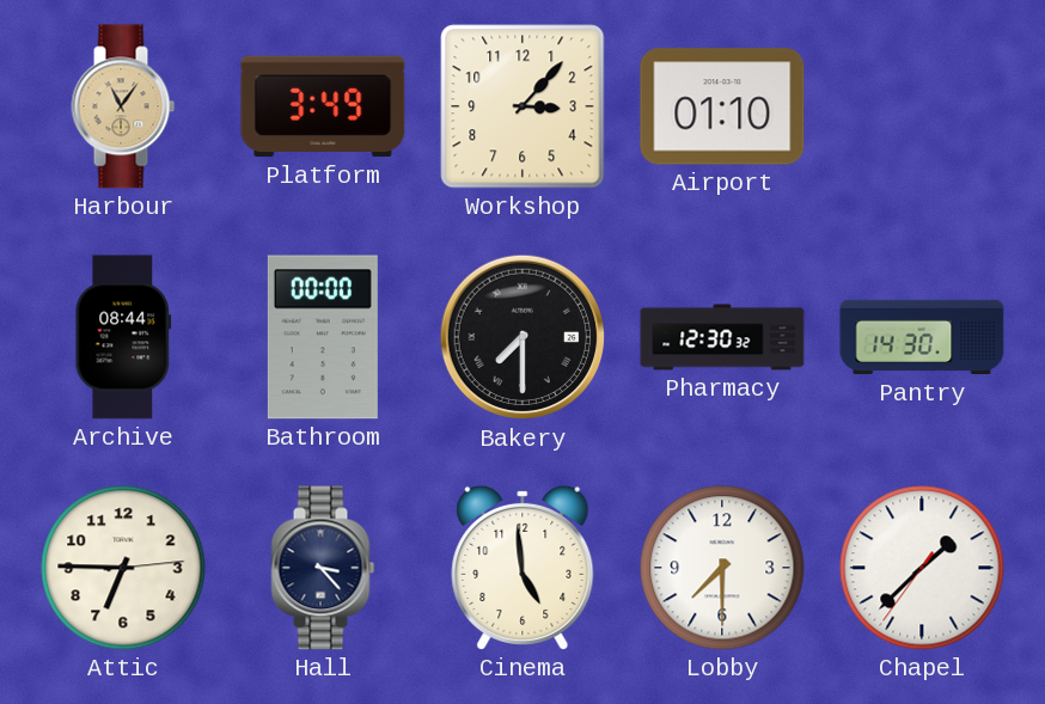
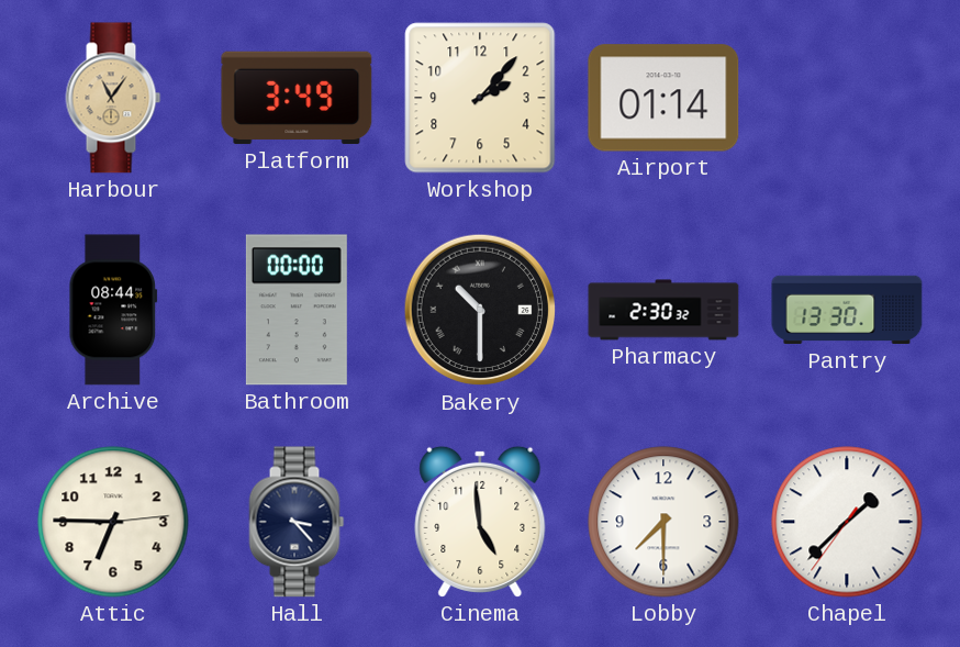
Workshop: 3:07 -> 2:07 (480, 98)
Airport: 01:10 -> 01:14 (663, 98)
Bakery: 7:30 -> 10:30 (480, 310)
Pharmacy: 12:30 -> 2:30 (663, 310)
Pantry: 14:30 -> 13:30 (847, 310)
